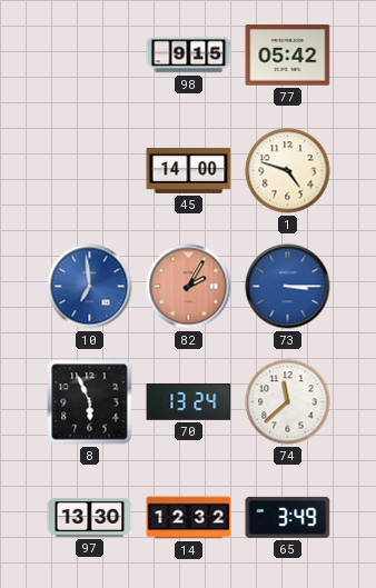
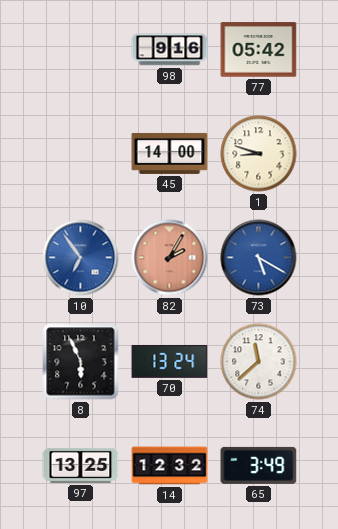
98: 9:15 -> 9:16 (170, 50)
1: 4:48 -> 8:48 (259, 154)
10: 6:59 -> 6:54 (81, 258)
73: 3:15 -> 5:20 (259, 258)
97: 13:30 -> 13:25 (81, 465)
